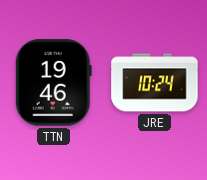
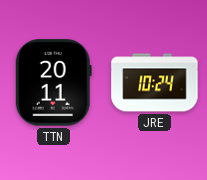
TTN: 19:46 -> 20:11 (53, 83)
